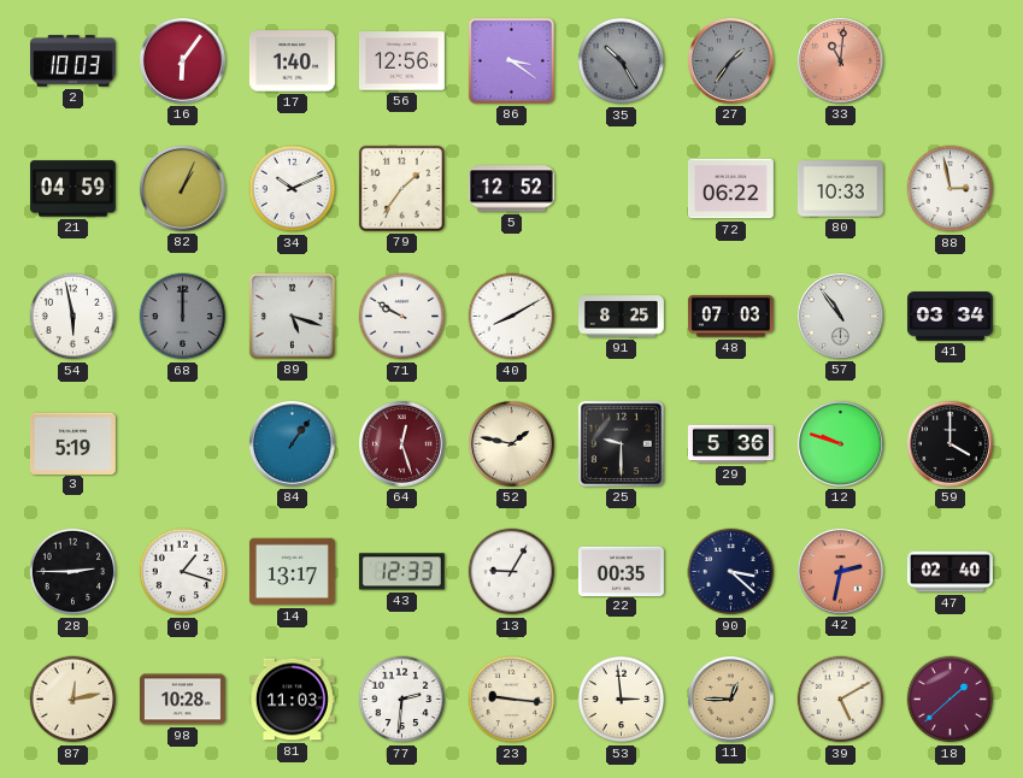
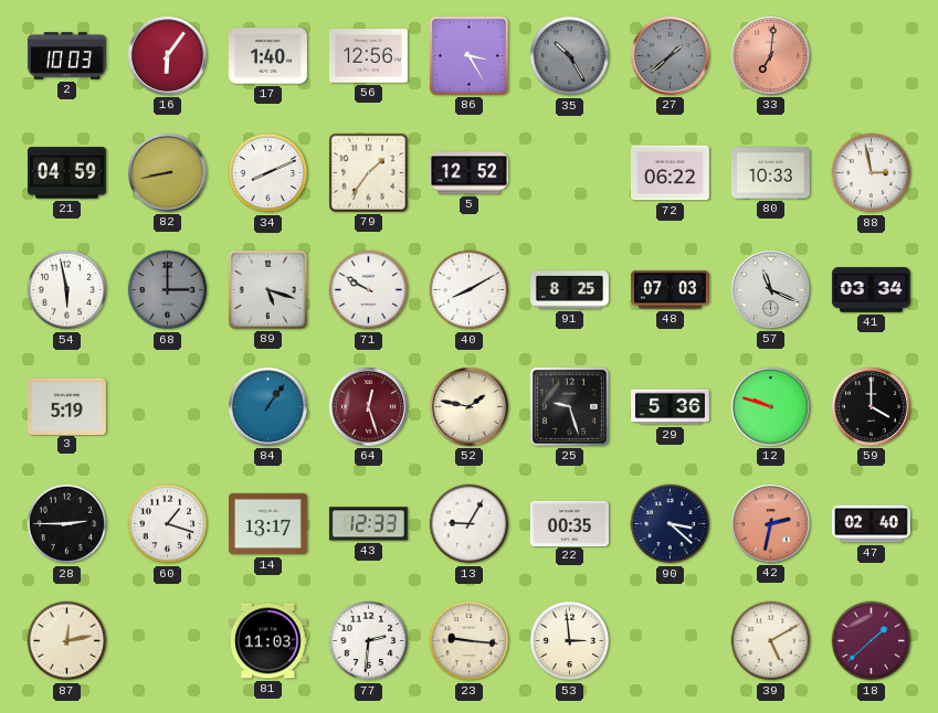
86: 3:21 -> 3:25 (468, 55)
27: 1:36 -> 1:38 (670, 55)
33: 11:01 -> 7:01 (770, 55)
82: 1:04 -> 8:43 (167, 172)
34: 10:11 -> 8:11 (268, 173)
68: 12:00 -> 3:00 (168, 290)
57: 10:54 -> 11:19 (770, 289)
25: 9:30 -> 9:27 (569, 406)
98: 10:28 -> none (182, 700)
11: 12:45 -> none (730, 699)
